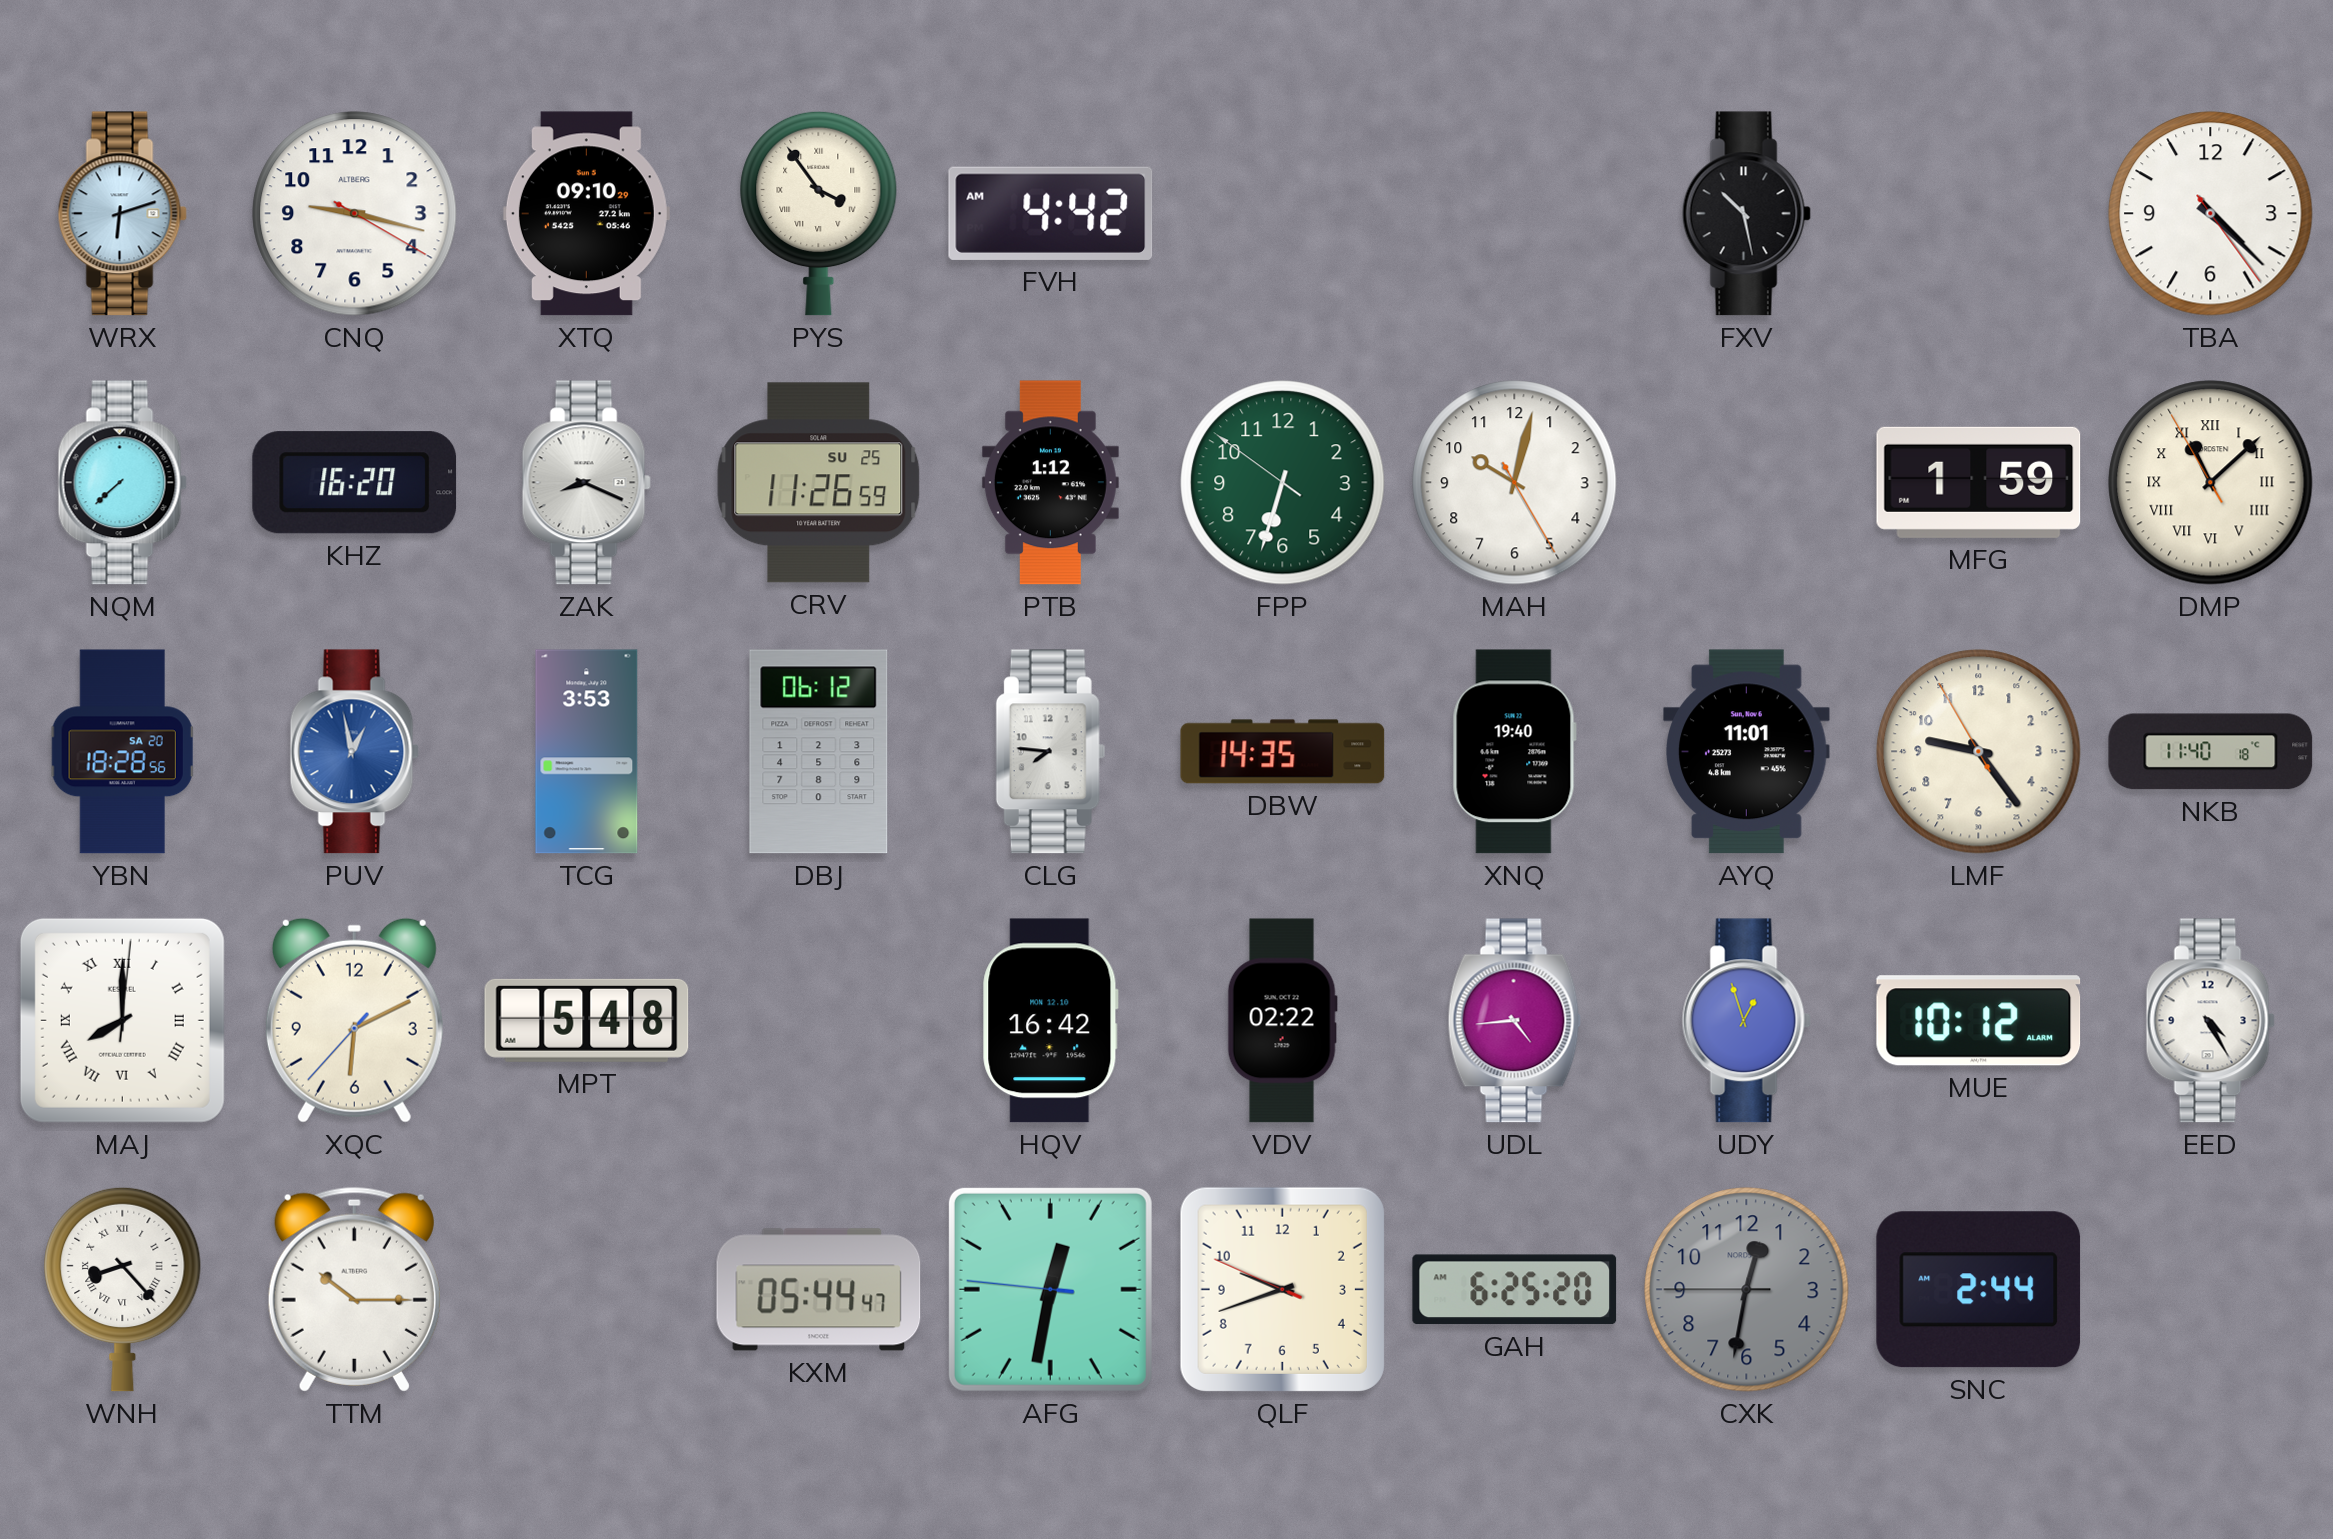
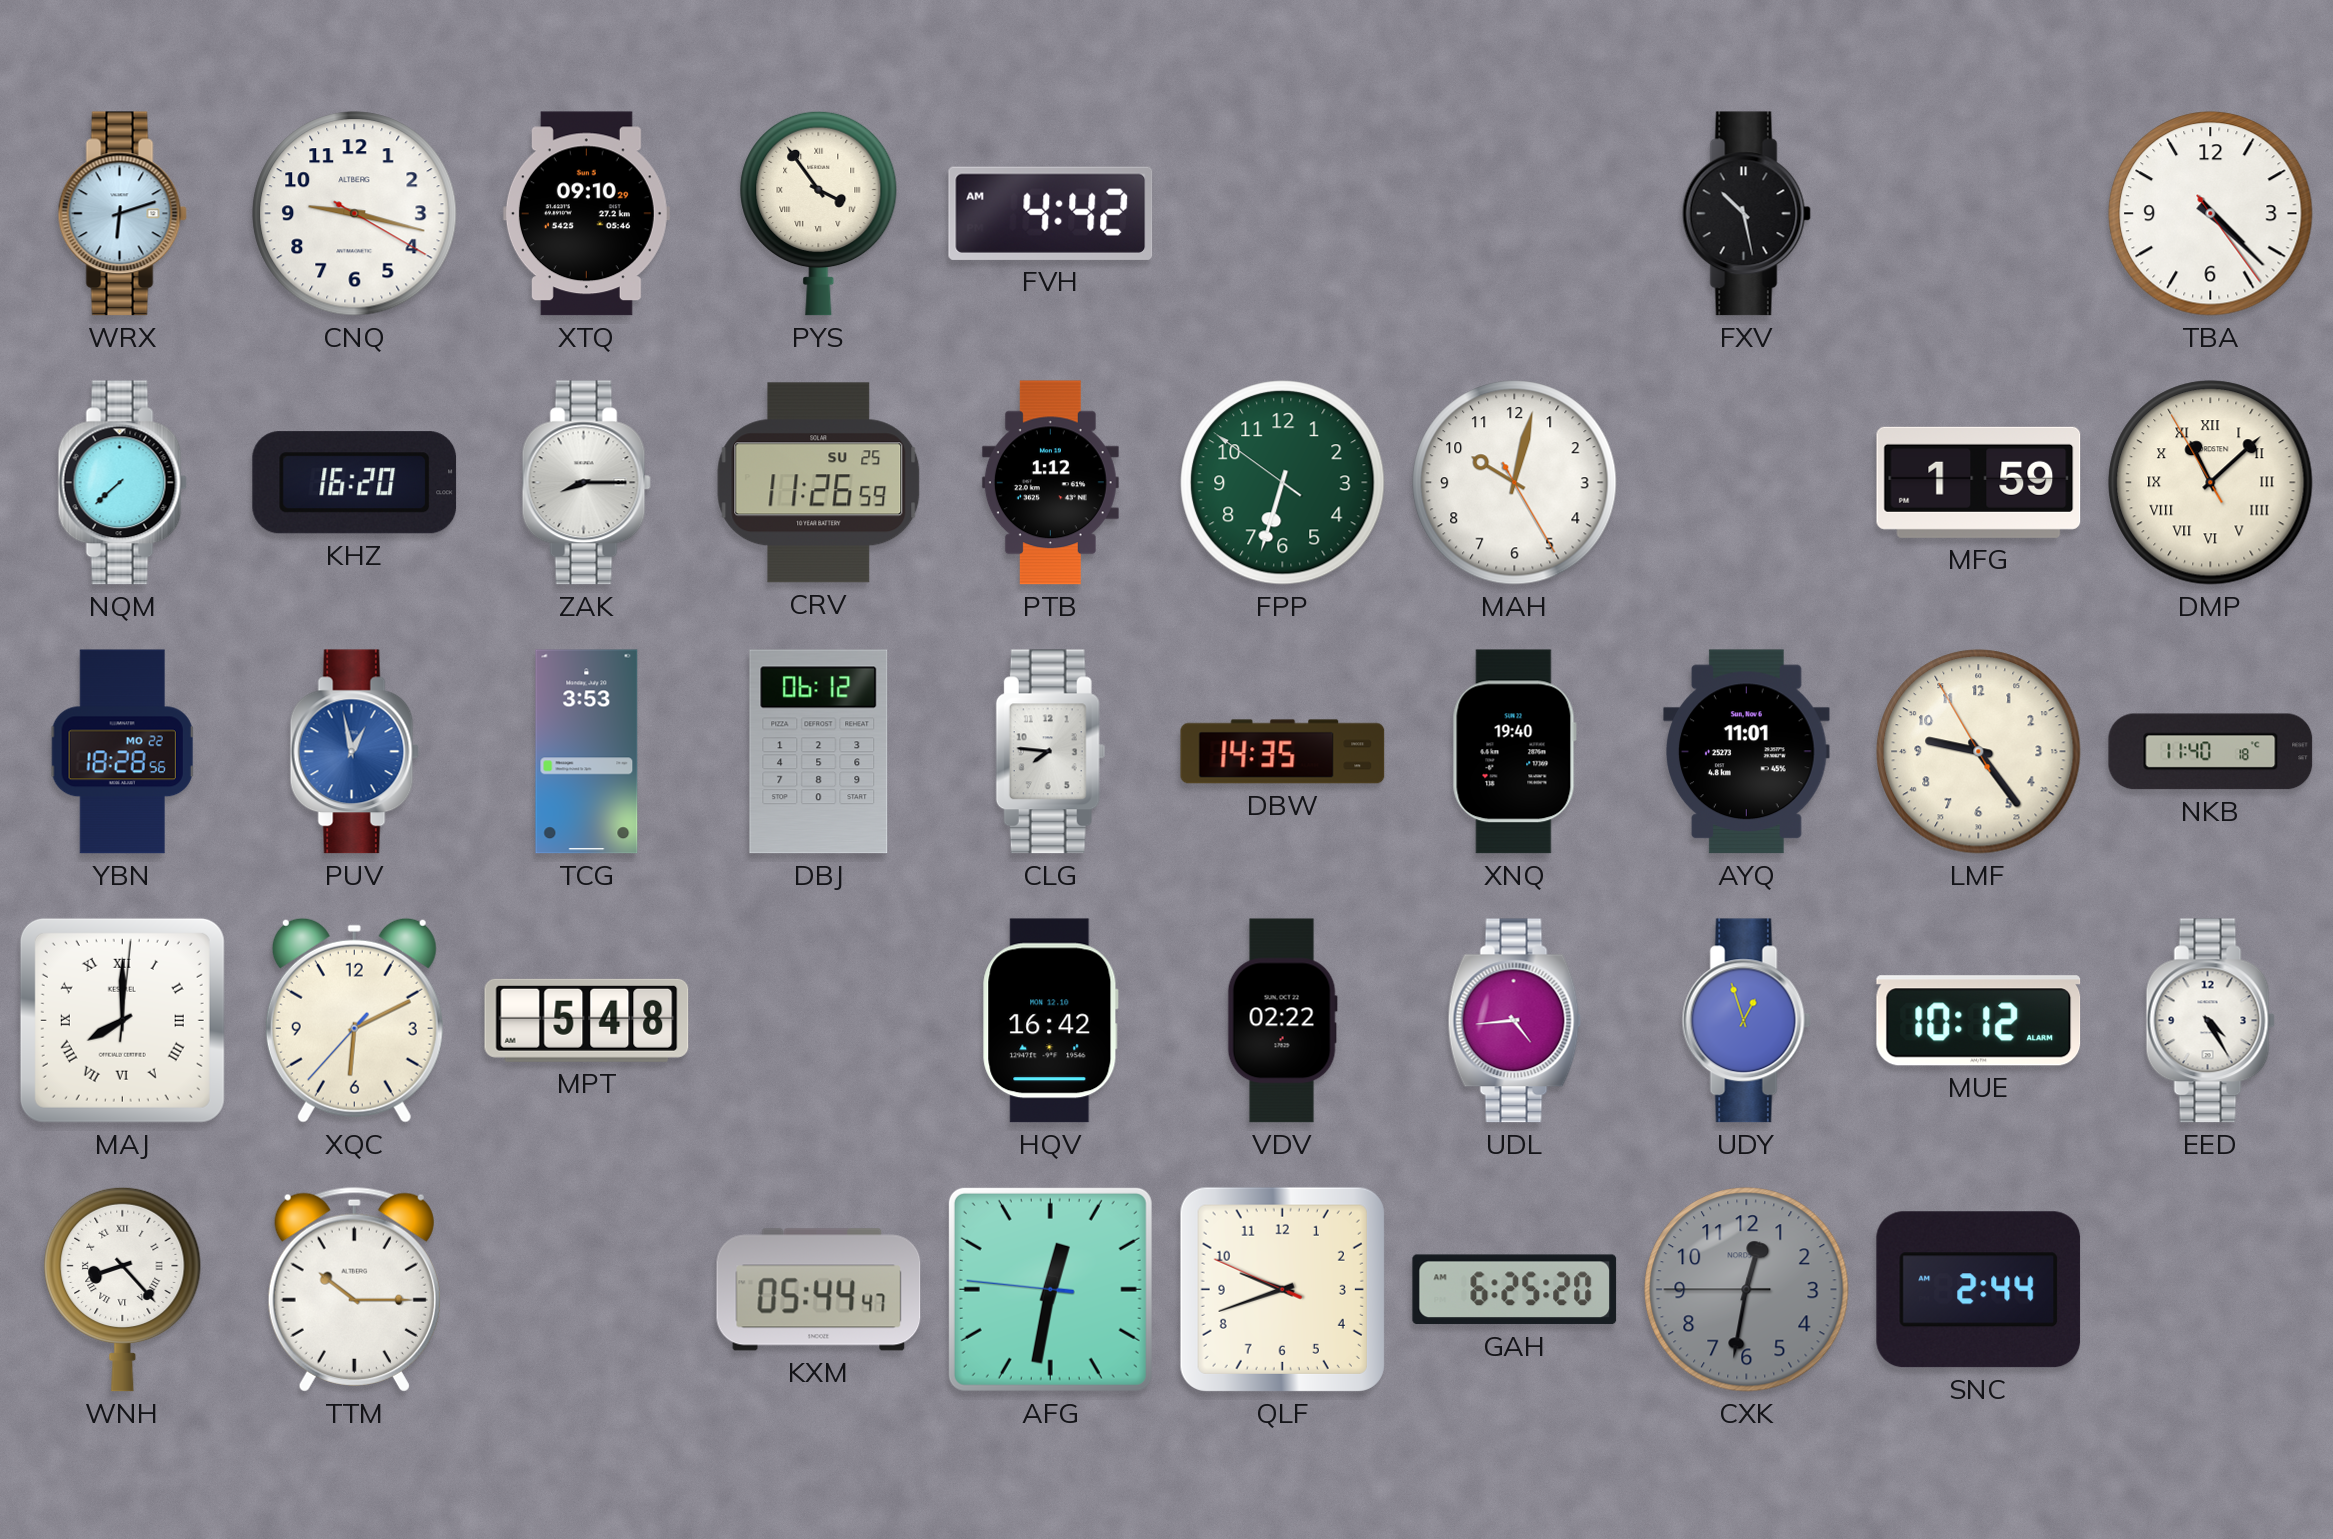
ZAK: 8:19 -> 8:15 (586, 483)
YBN date: SA 20 -> MO 22 (123, 752)
